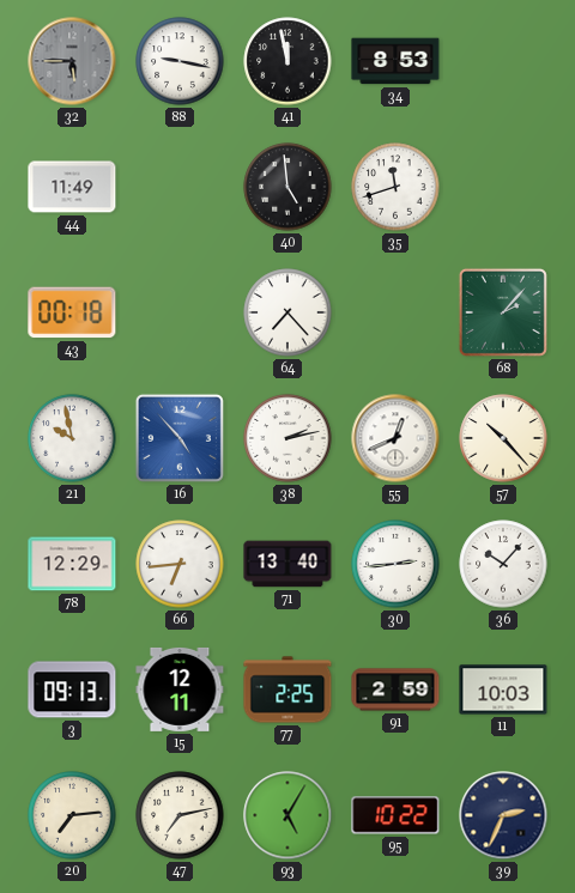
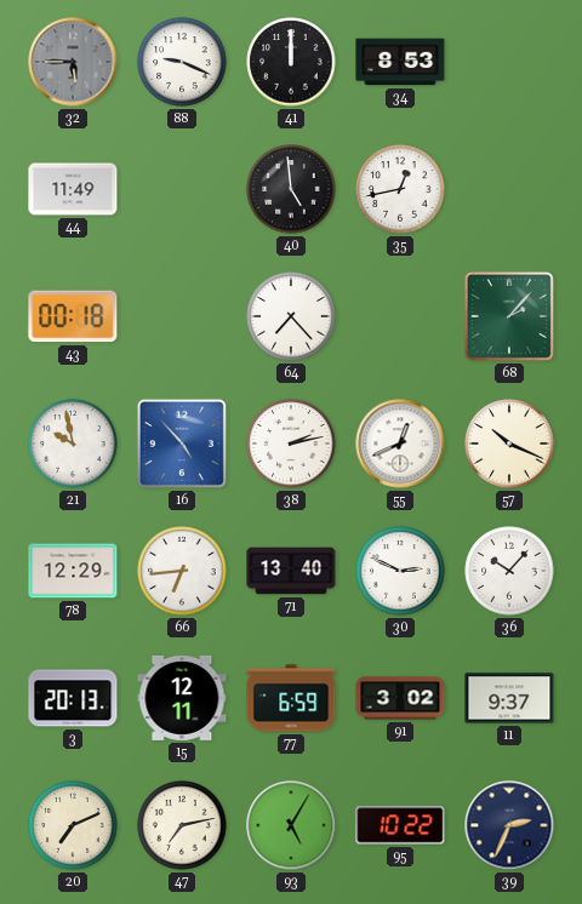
88: 9:17 -> 9:19 (182, 62)
41: 11:58 -> 12:00 (291, 62)
35: 11:42 -> 12:43 (400, 189)
57: 10:23 -> 10:19 (509, 444)
30: 2:44 -> 2:49 (400, 571)
3: 09:13 -> 20:13 (73, 698)
77: 2:25 -> 6:59 (291, 698)
91: 2:59 -> 3:02 (400, 698)
11: 10:03 -> 9:37 (509, 698)
20: 7:14 -> 7:11 (73, 825)
